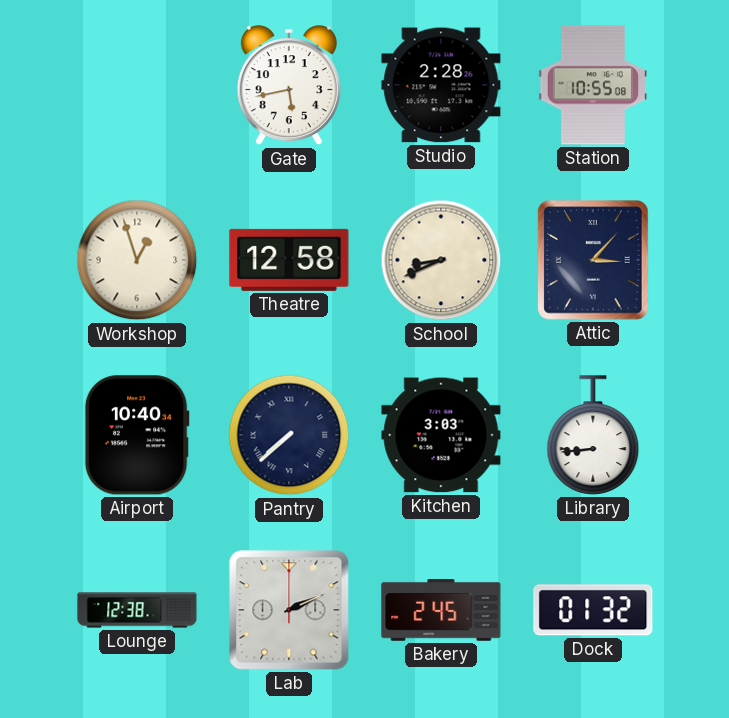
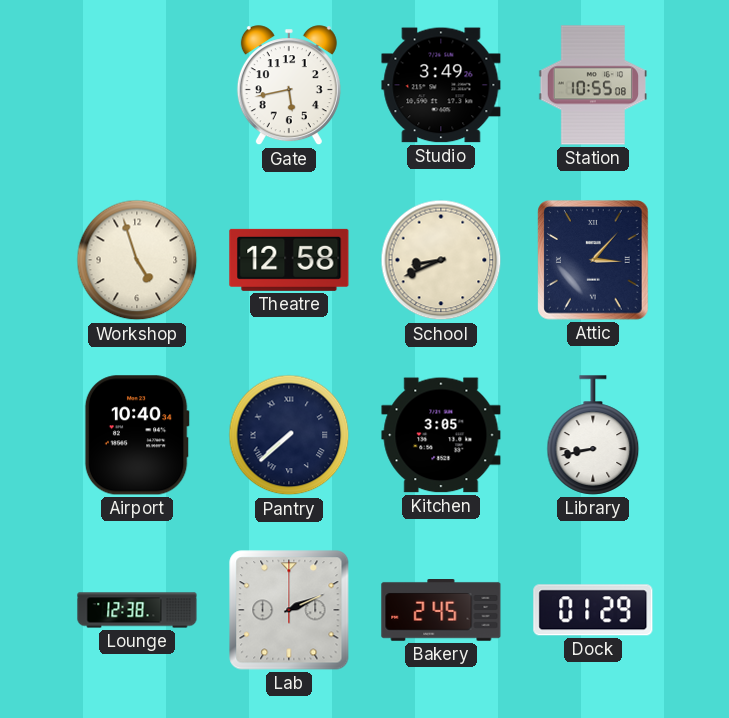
Studio: 2:28 -> 3:49 (441, 85)
Workshop: 12:57 -> 4:57 (137, 260)
Kitchen: 3:03 -> 3:05 (441, 435)
Library: 8:44 -> 8:43 (593, 435)
Dock: 01:32 -> 01:29 (593, 610)
